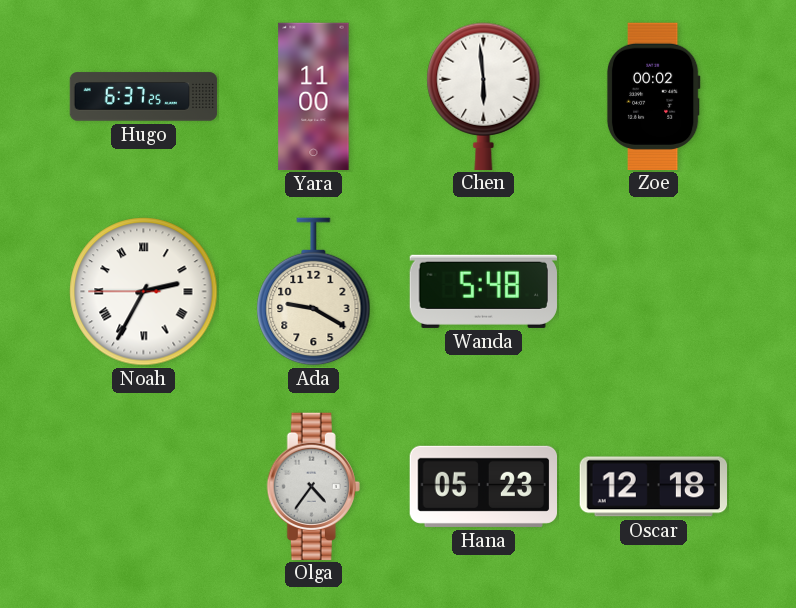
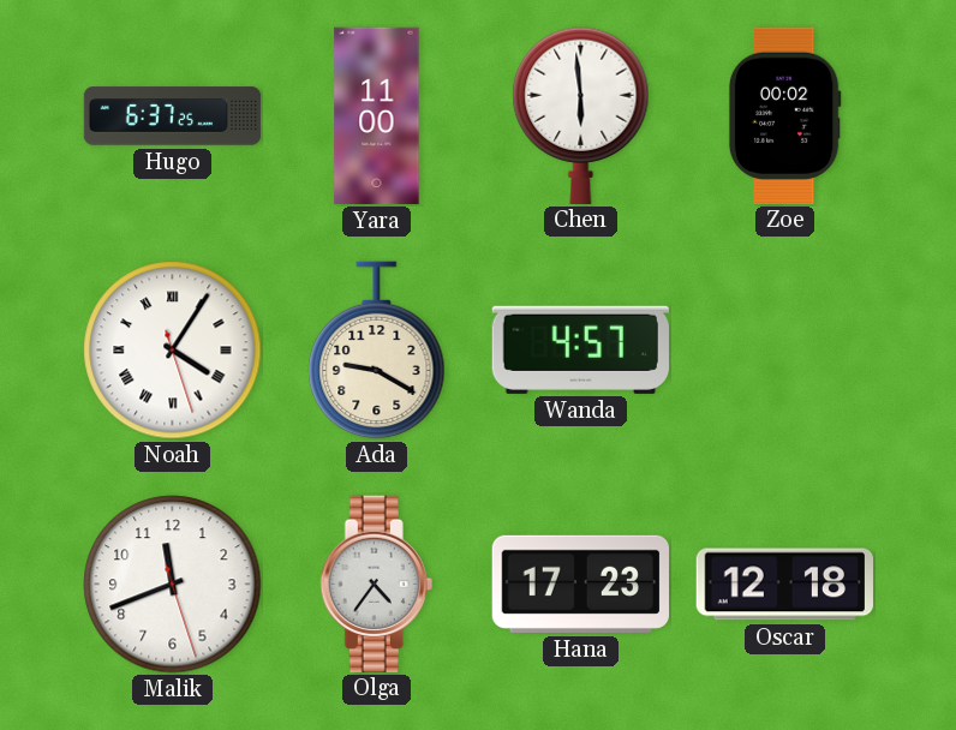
Noah: 2:34 -> 4:05 (173, 351)
Wanda: 5:48 -> 4:57 (580, 349)
Malik: none -> 11:41 (173, 585)
Hana: 05:23 -> 17:23 (580, 584)
